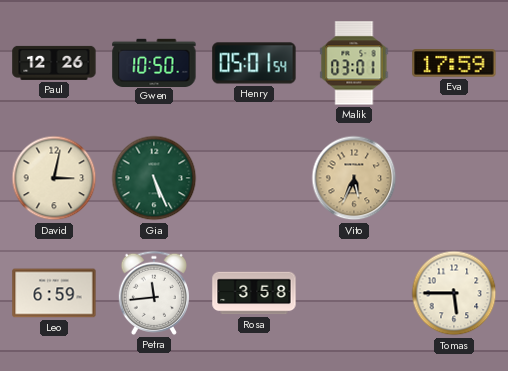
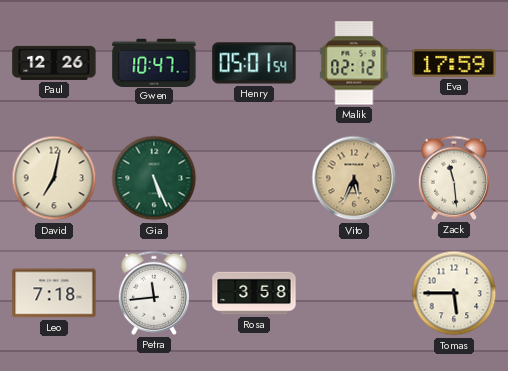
Gwen: 10:50 -> 10:47 (154, 62)
Malik: 03:01 -> 02:12 (354, 63)
David: 3:02 -> 7:02 (54, 178)
Zack: none -> 11:29 (454, 178)
Leo: 6:59 -> 7:18 (54, 293)
